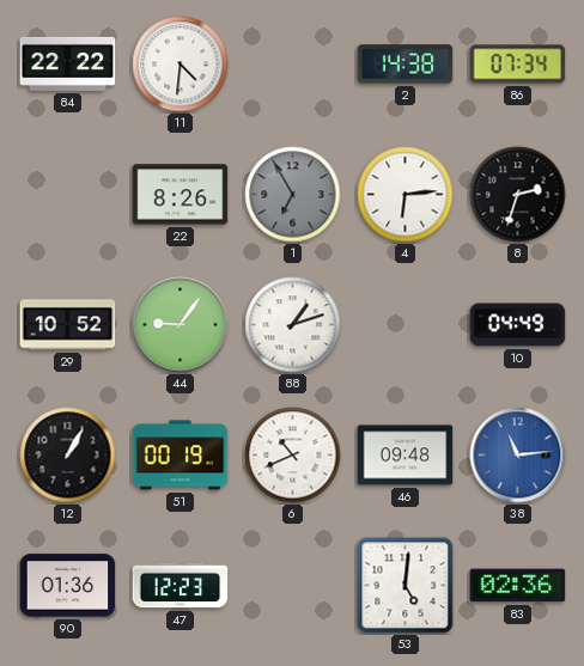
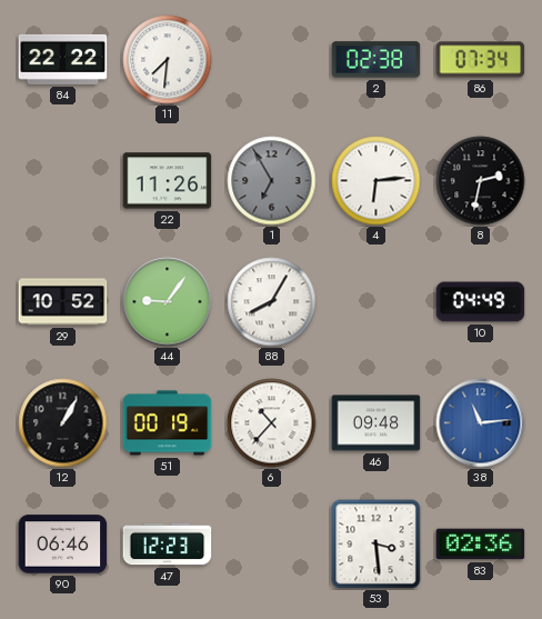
11: 4:31 -> 7:31 (168, 60)
2: 14:38 -> 02:38 (377, 60)
22: 8:26 -> 11:26 (168, 181)
8: 2:33 -> 2:32 (481, 181)
88: 1:12 -> 8:05 (272, 302)
6: 10:41 -> 10:37 (272, 423)
90: 01:36 -> 06:46 (63, 545)
53: 5:01 -> 3:29 (377, 545)
